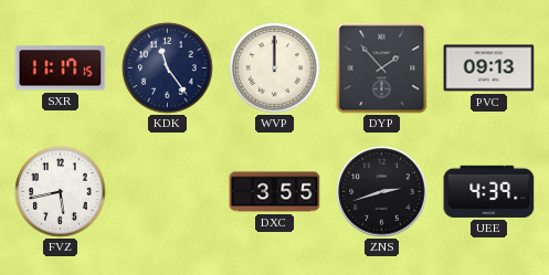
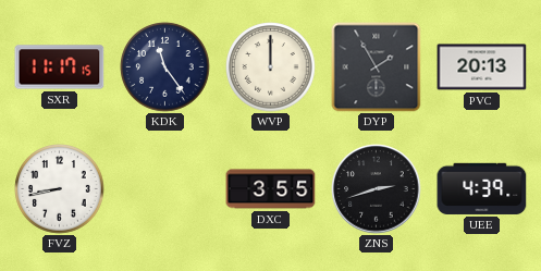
DYP: 1:53 -> 1:55 (377, 67)
PVC: 09:13 -> 20:13 (482, 67)
FVZ: 5:43 -> 8:43 (60, 189)
